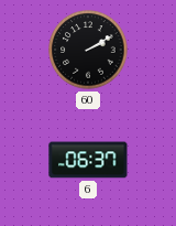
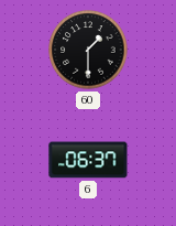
60: 2:10 -> 1:30 (88, 50)
